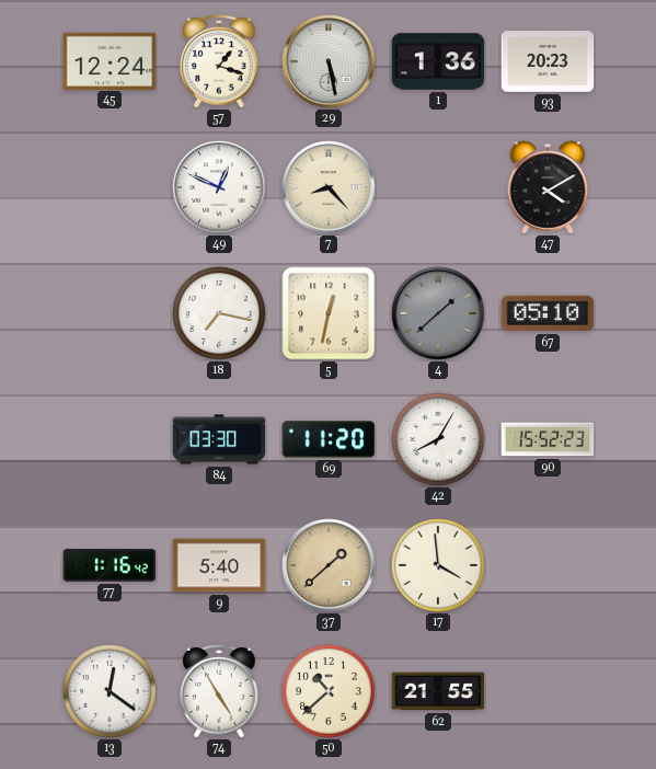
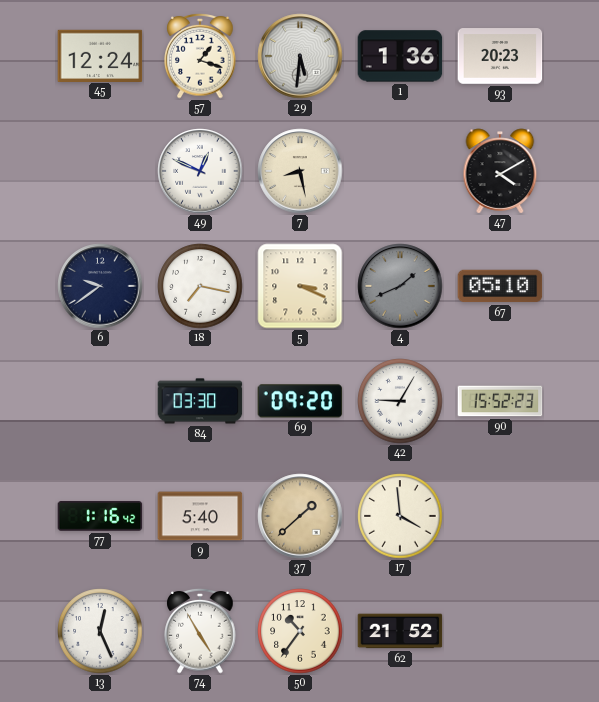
29: 5:28 -> 5:31 (300, 56)
7: 8:23 -> 8:28 (300, 171)
6: none -> 9:39 (100, 286)
5: 12:32 -> 3:19 (300, 286)
4: 1:38 -> 1:41 (400, 286)
69: 11:20 -> 09:20 (300, 401)
42: 8:05 -> 9:05 (400, 401)
13: 12:21 -> 12:26 (100, 631)
50: 10:38 -> 10:36 (300, 631)
62: 21:55 -> 21:52 (400, 631)
